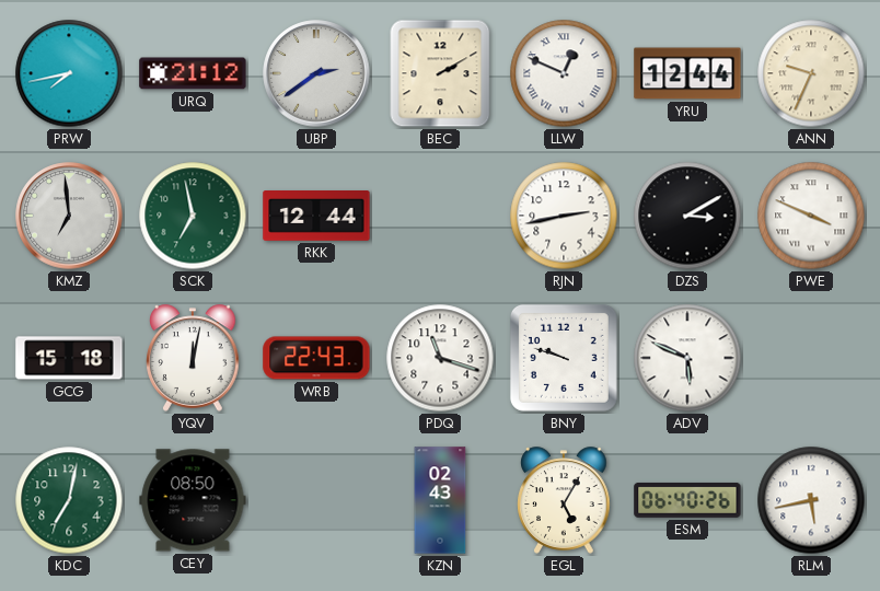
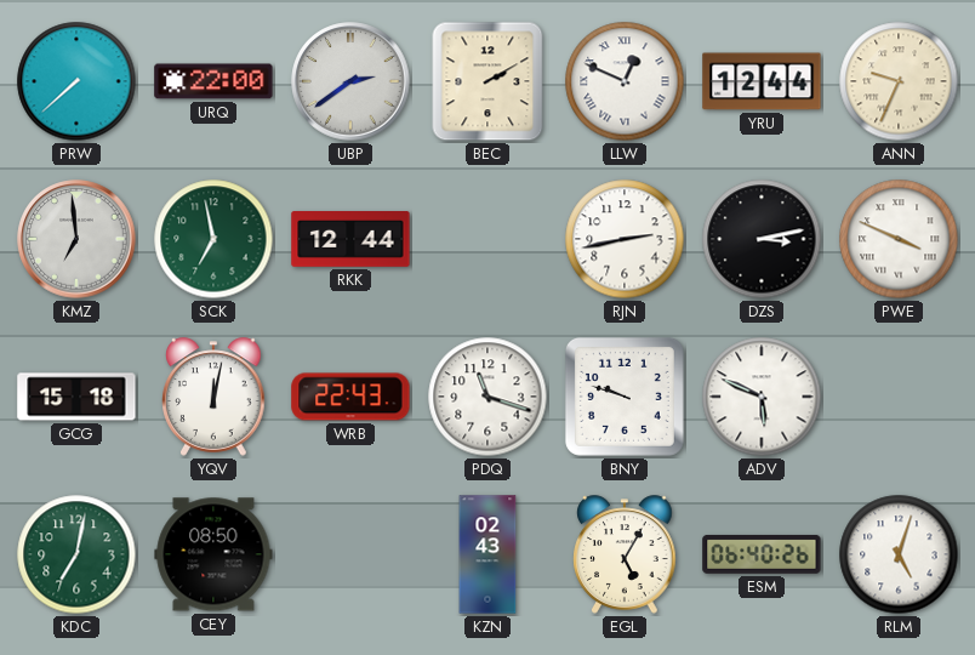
PRW: 7:43 -> 7:38 (76, 81)
URQ: 21:12 -> 22:00 (213, 81)
DZS: 3:10 -> 3:13 (762, 239)
RLM: 5:43 -> 5:03 (899, 554)
